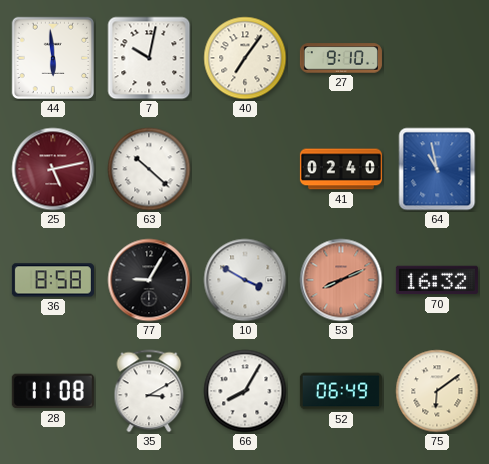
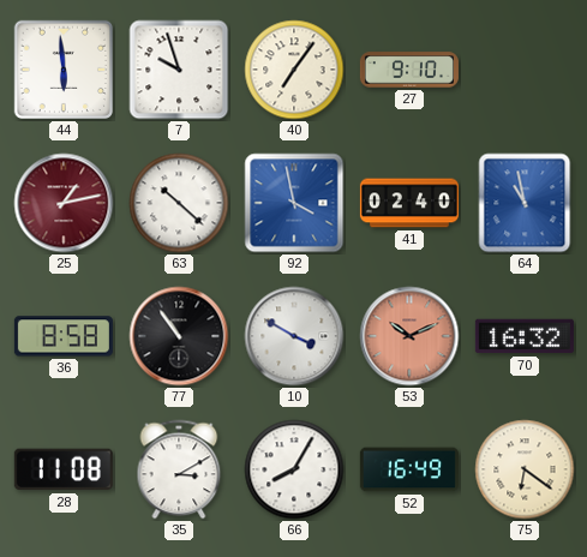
7: 10:02 -> 9:57 (179, 70)
25: 5:13 -> 1:13 (64, 203)
92: none -> 3:58 (294, 203)
77: 9:05 -> 10:54 (179, 336)
53: 8:11 -> 10:11 (409, 336)
52: 06:49 -> 16:49 (409, 469)
75: 6:09 -> 6:21 (525, 469)
